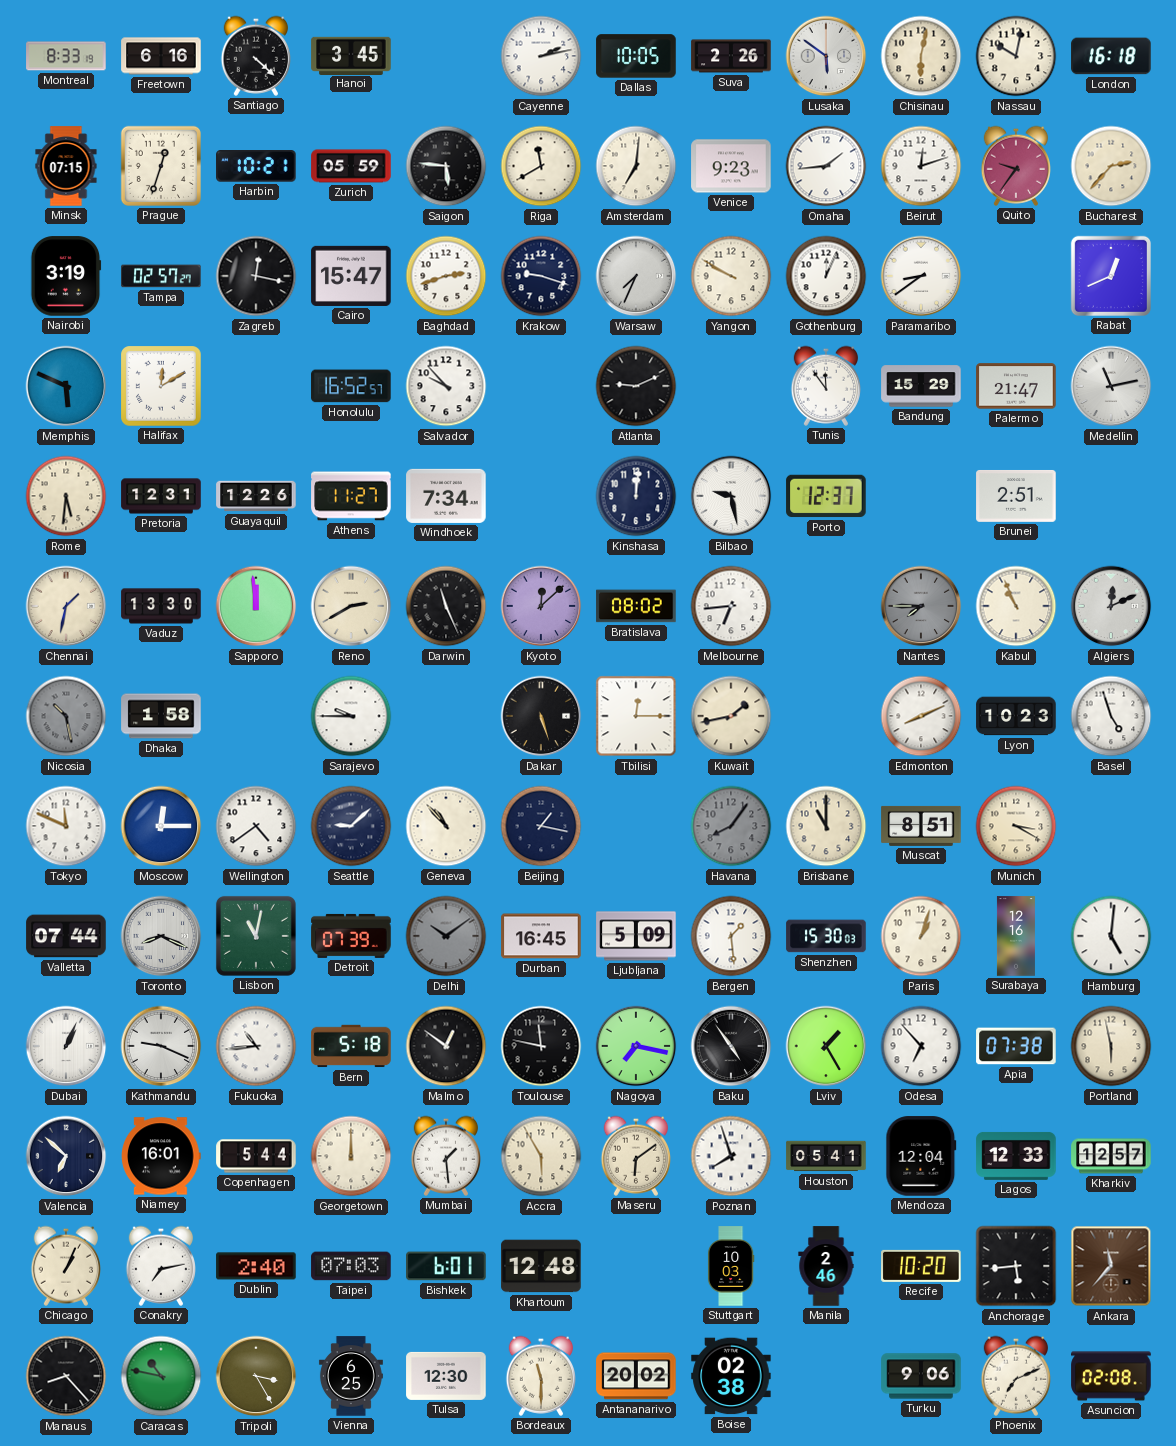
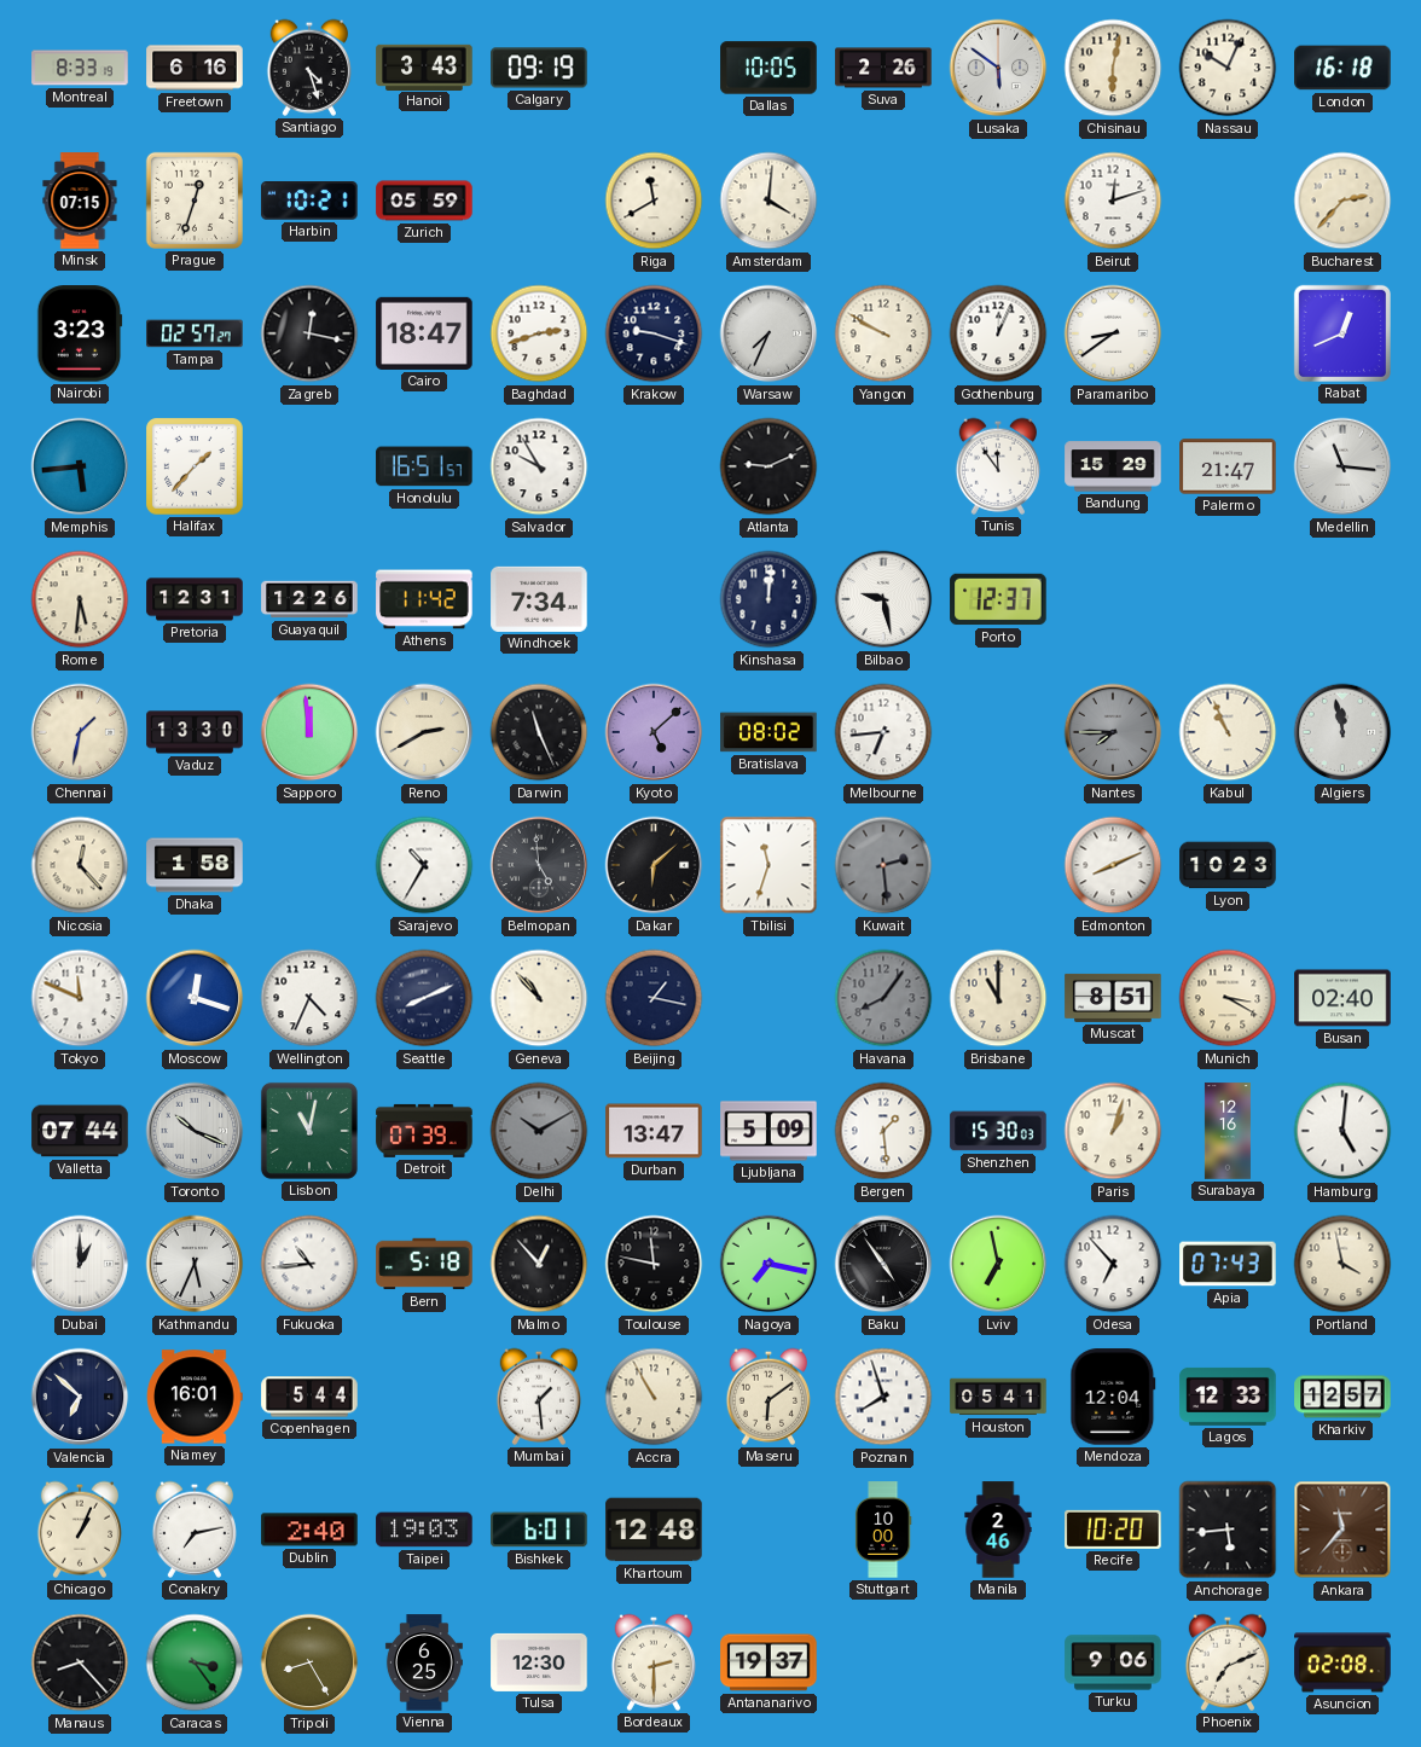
Santiago: 4:22 -> 4:27 (308, 68)
Hanoi: 3:45 -> 3:43 (424, 66)
Calgary: none -> 09:19 (539, 68)
Cayenne: 2:13 -> none (541, 56)
Nassau: 10:02 -> 10:04 (1228, 68)
Saigon: 5:46 -> none (446, 166)
Amsterdam: 7:01 -> 4:01 (768, 201)
Venice: 9:23 -> none (731, 166)
Omaha: 1:44 -> none (826, 166)
Quito: 9:36 -> none (1015, 166)
Nairobi: 3:19 -> 3:23 (80, 333)
Cairo: 15:47 -> 18:47 (424, 333)
Memphis: 5:49 -> 5:44 (80, 466)
Halifax: 12:10 -> 1:37 (195, 466)
Honolulu: 16:52 -> 16:51 (424, 466)
Salvador: 9:53 -> 9:55 (539, 466)
Medellin: 11:13 -> 11:16 (1342, 466)
Athens: 11:27 -> 11:42 (424, 599)
Brunei: 2:51 -> none (1016, 496)
Kyoto: 12:08 -> 5:08 (654, 732)
Algiers: 12:11 -> 11:58 (1342, 732)
Nicosia: 10:28 -> 12:23 (80, 865)
Nicosia dial: grey -> cream (80, 865)
Sarajevo: 9:45 -> 10:35 (424, 865)
Belmopan: none -> 4:59 (539, 865)
Dakar: 5:27 -> 6:08 (654, 865)
Tbilisi: 12:15 -> 11:33 (768, 865)
Kuwait: 1:43 -> 2:29 (883, 865)
Kuwait dial: cream -> grey (883, 865)
Basel: 4:57 -> none (1111, 716)
Moscow: 12:15 -> 12:18 (195, 998)
Wellington: 4:39 -> 4:34 (309, 998)
Seattle: 9:08 -> 8:11 (424, 998)
Busan: none -> 02:40 (1342, 998)
Toronto: 8:19 -> 10:19 (195, 1131)
Delhi: 10:09 -> 10:10 (539, 1131)
Durban: 16:45 -> 13:47 (654, 1131)
Dubai: 1:04 -> 1:00 (80, 1264)
Kathmandu: 9:19 -> 5:34 (195, 1264)
Malmo: 12:51 -> 12:53 (539, 1264)
Lviv: 1:25 -> 6:58 (998, 1264)
Apia: 07:38 -> 07:43 (1228, 1264)
Portland: 5:58 -> 3:58 (1342, 1264)
Georgetown: 12:00 -> none (351, 1156)
Accra: 5:55 -> 10:55 (654, 1397)
Taipei: 07:03 -> 19:03 (424, 1530)
Stuttgart: 10:03 -> 10:00 (883, 1530)
Caracas: 10:47 -> 3:24 (195, 1662)
Tripoli: 3:25 -> 8:25 (309, 1662)
Bordeaux: 11:30 -> 2:30 (652, 1662)
Antananarivo: 20:02 -> 19:37 (768, 1662)
Boise: 02:38 -> none (731, 1376)
